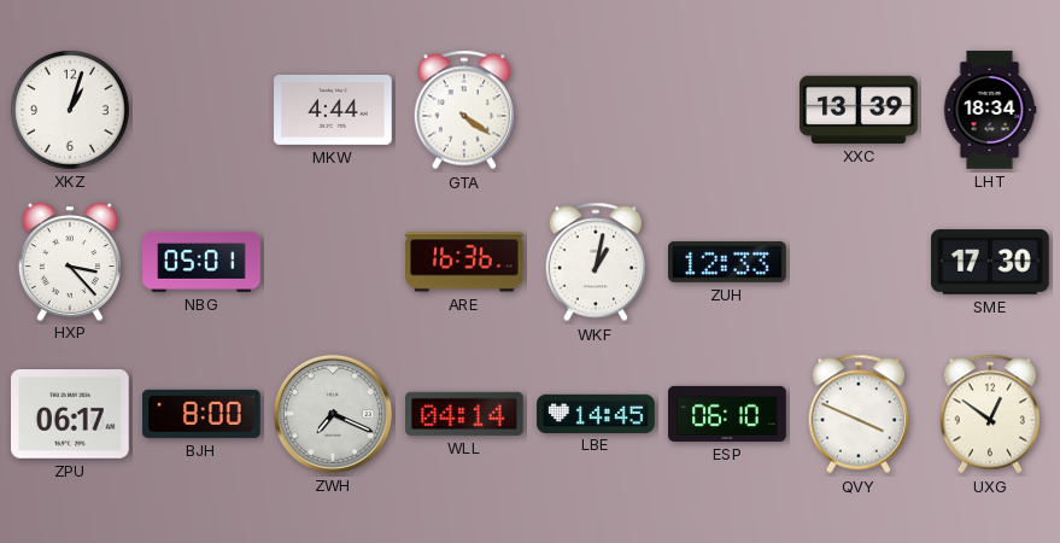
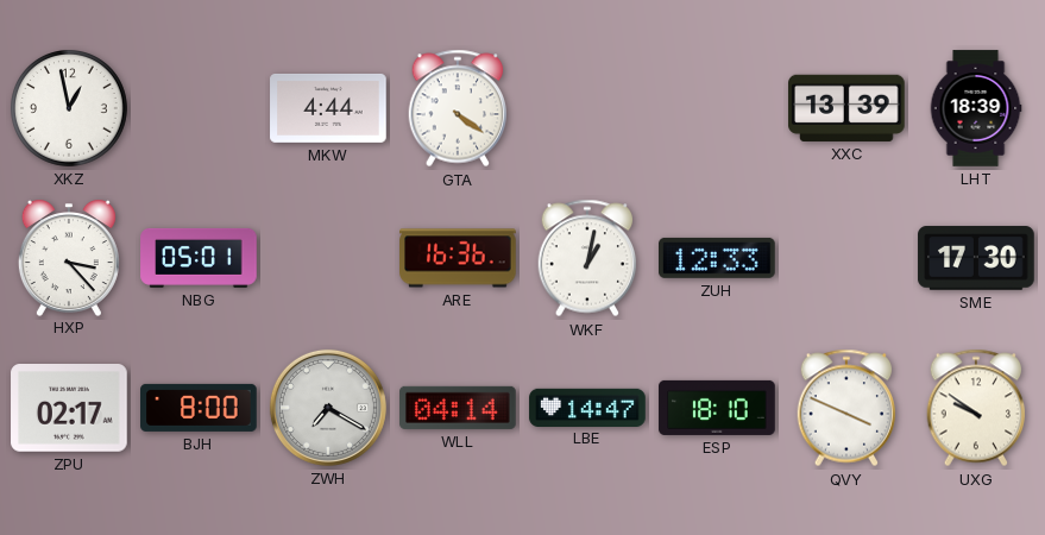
XKZ: 1:03 -> 12:58 (70, 109)
LHT: 18:34 -> 18:39 (976, 108)
ZPU: 06:17 -> 02:17 (69, 409)
ZWH: 7:19 -> 7:20 (328, 408)
LBE: 14:45 -> 14:47 (587, 407)
ESP: 06:10 -> 18:10 (717, 408)
UXG: 12:51 -> 9:51 (976, 408)
